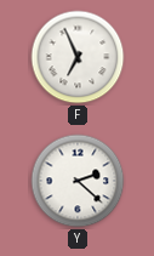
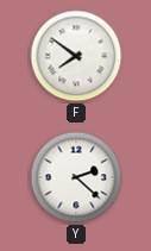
F: 6:56 -> 7:51 (76, 56)
